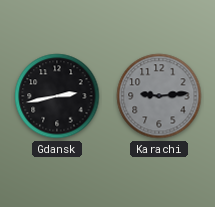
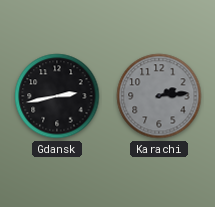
Karachi: 9:14 -> 2:14 (159, 96)
